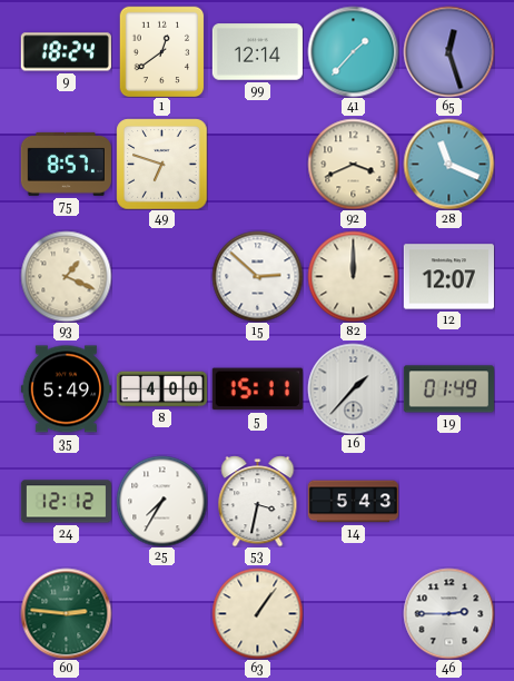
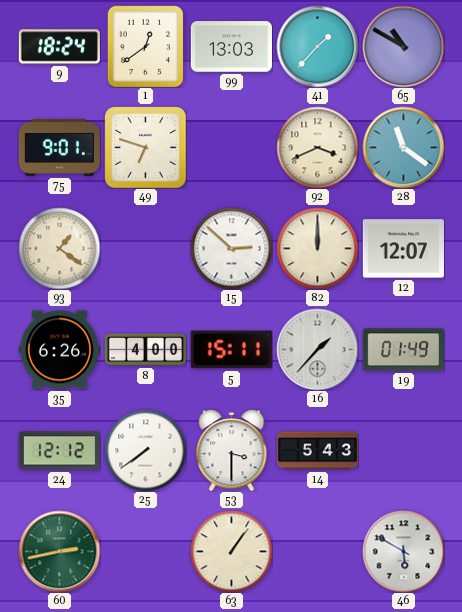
99: 12:14 -> 13:03 (231, 47)
65: 12:27 -> 10:50 (403, 46)
75: 8:57 -> 9:01 (59, 147)
28: 11:19 -> 11:21 (403, 147)
93: 1:19 -> 1:21 (59, 248)
35: 5:49 -> 6:26 (59, 350)
25: 7:35 -> 7:39 (145, 450)
53: 3:32 -> 3:30 (232, 450)
60: 2:46 -> 2:43 (59, 551)
46: 2:45 -> 5:50 (403, 551)
